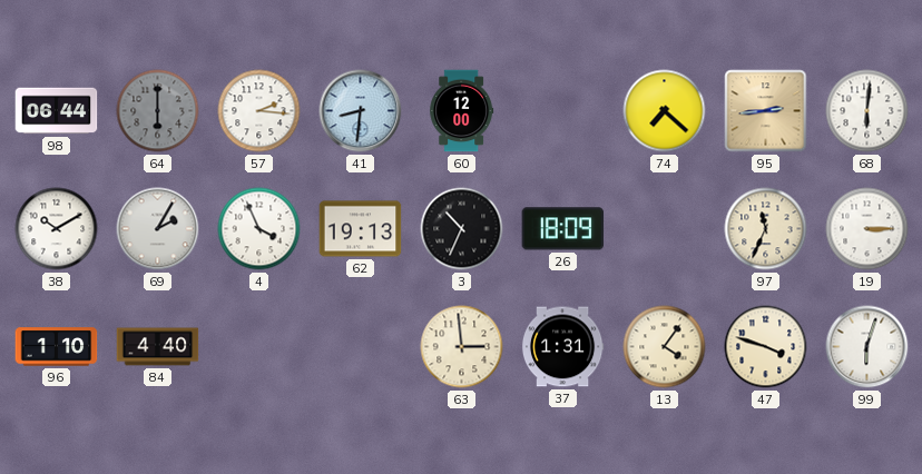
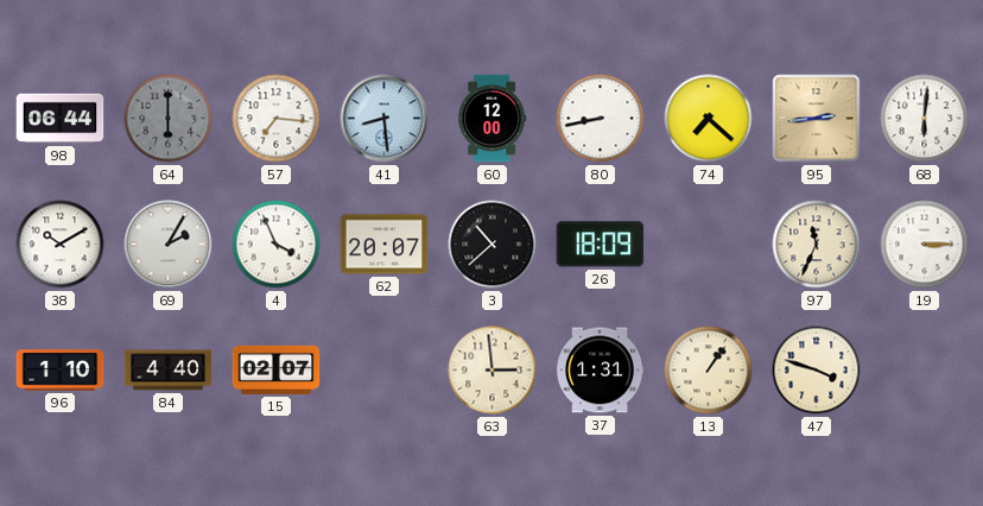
57: 2:16 -> 7:16 (277, 119)
41: 8:31 -> 8:29 (385, 119)
80: none -> 8:43 (601, 119)
62: 19:13 -> 20:07 (385, 245)
3: 10:34 -> 10:38 (493, 245)
15: none -> 02:07 (277, 369)
13: 4:06 -> 1:06 (709, 371)
99: 6:03 -> none (867, 347)
